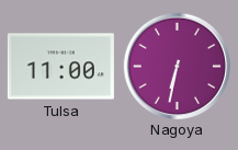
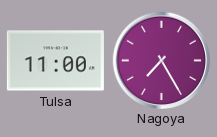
Nagoya: 6:32 -> 7:25 (161, 60)
